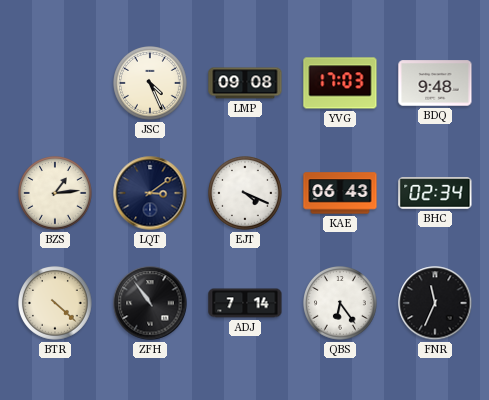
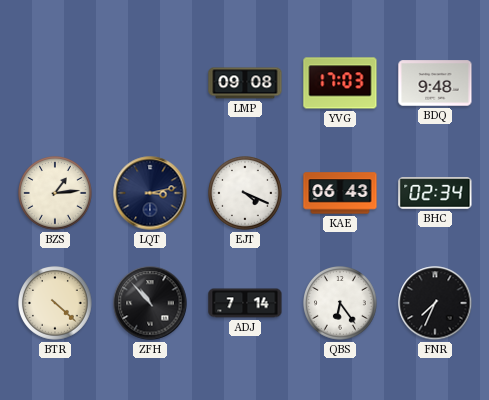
JSC: 4:26 -> none (151, 84)
LQT: 3:09 -> 3:13 (150, 193)
ZFH: 10:54 -> 10:53 (150, 303)
FNR: 11:34 -> 7:34 (435, 303)
